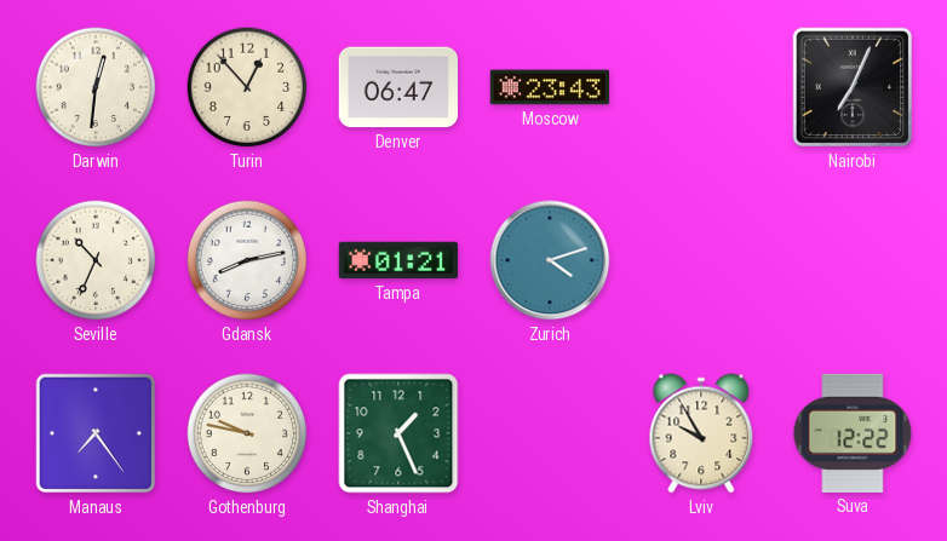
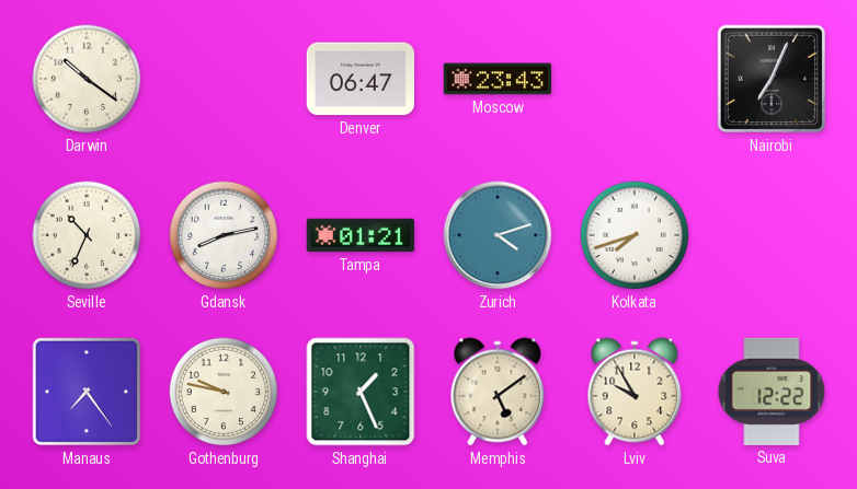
Darwin: 12:31 -> 10:21 (87, 79)
Turin: 12:53 -> none (247, 87)
Kolkata: none -> 7:42 (635, 235)
Memphis: none -> 5:09 (498, 392)
